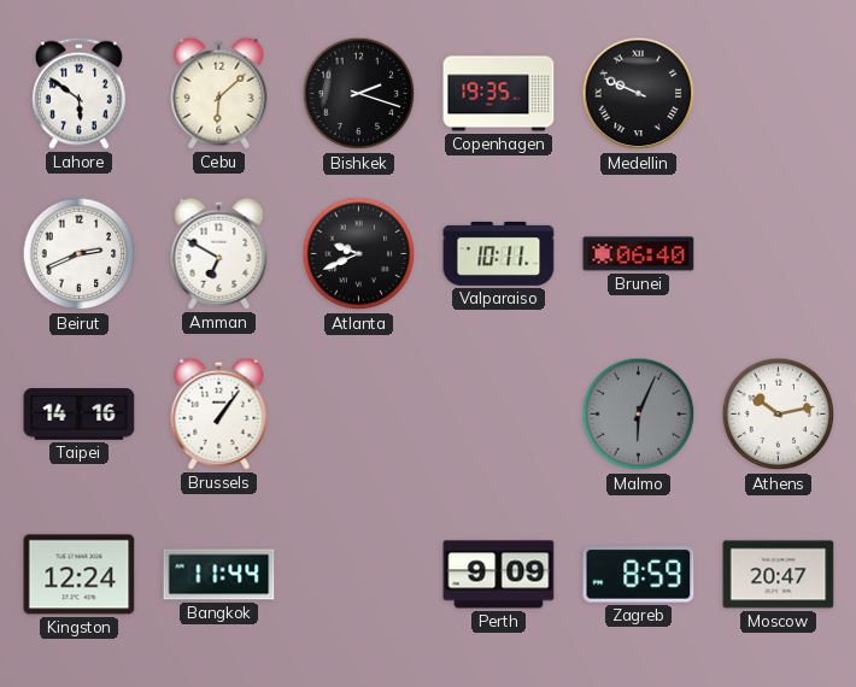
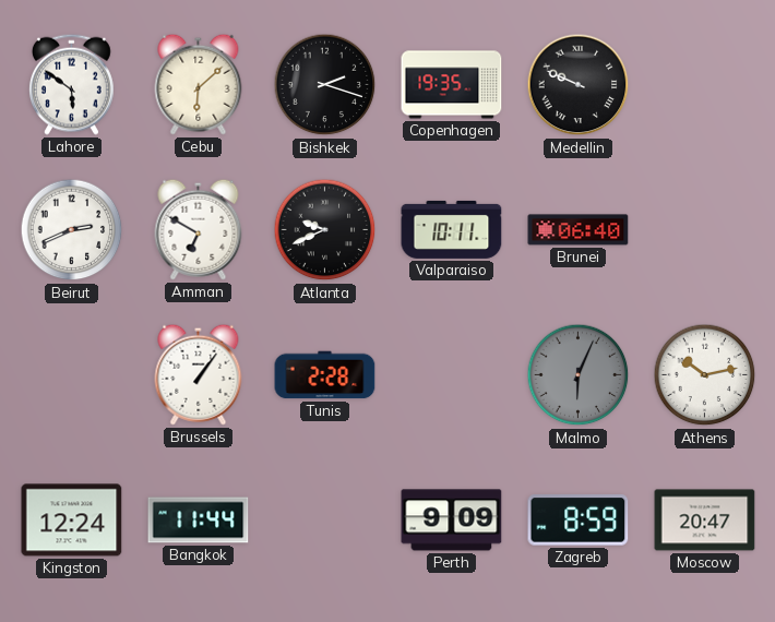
Taipei: 14:16 -> none (80, 415)
Tunis: none -> 2:28 (325, 375)
